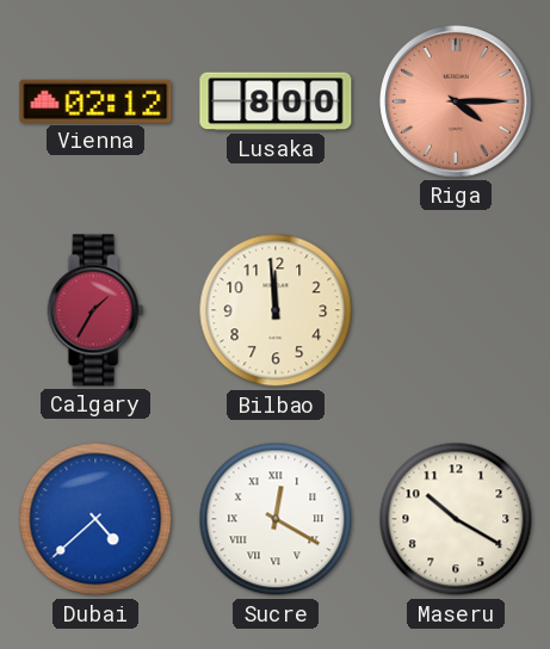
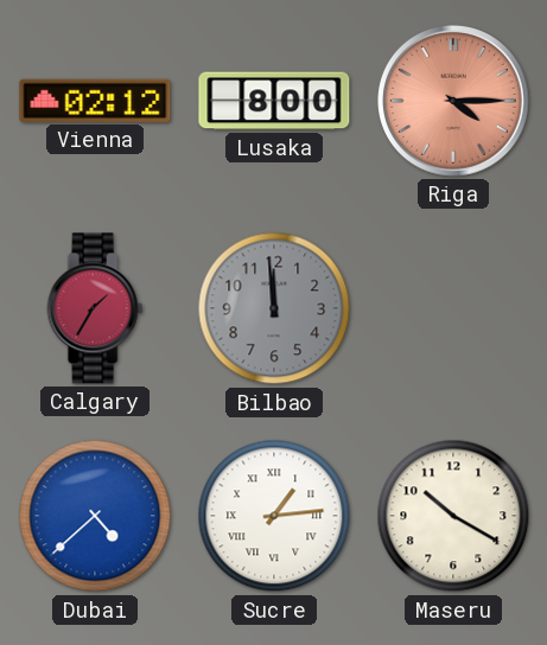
Bilbao dial: cream -> grey (274, 308)
Sucre: 12:20 -> 1:14 (274, 516)
